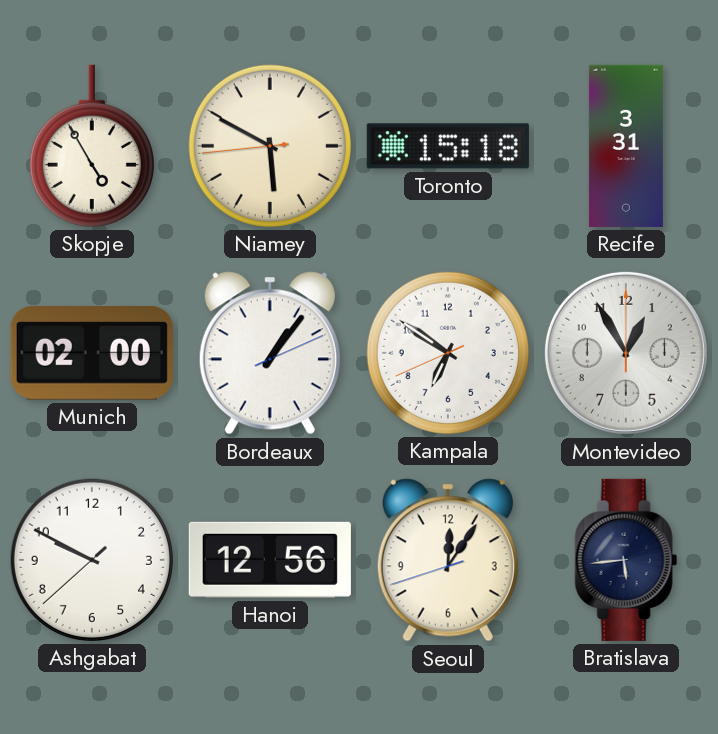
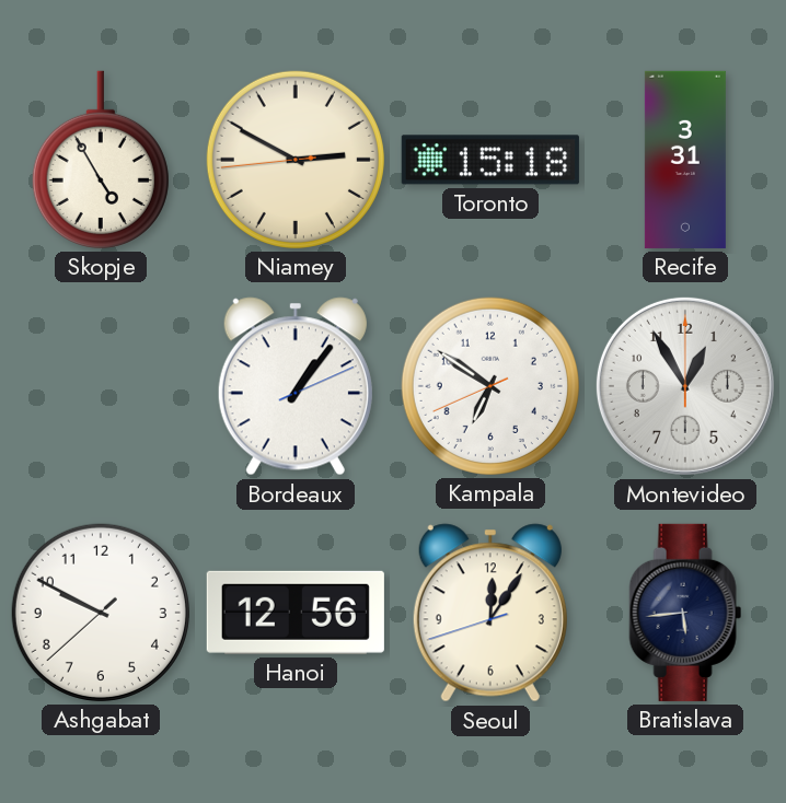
Niamey: 5:49 -> 2:49 (296, 160)
Munich: 02:00 -> none (92, 354)
